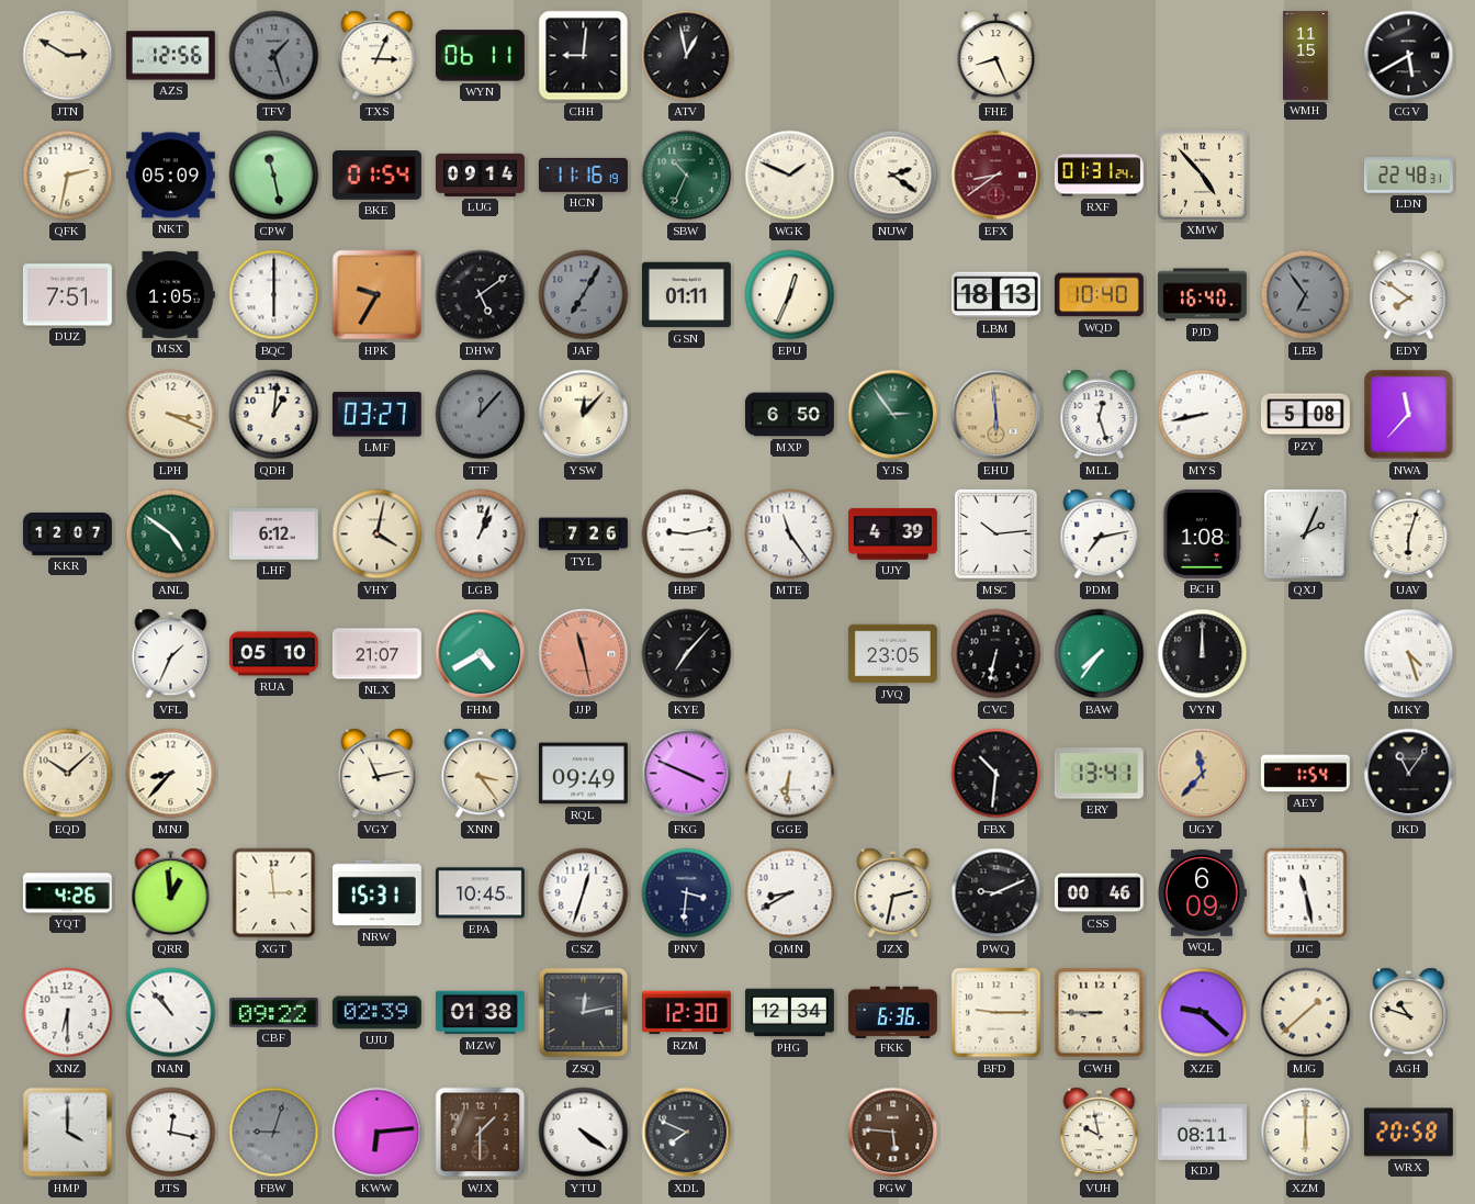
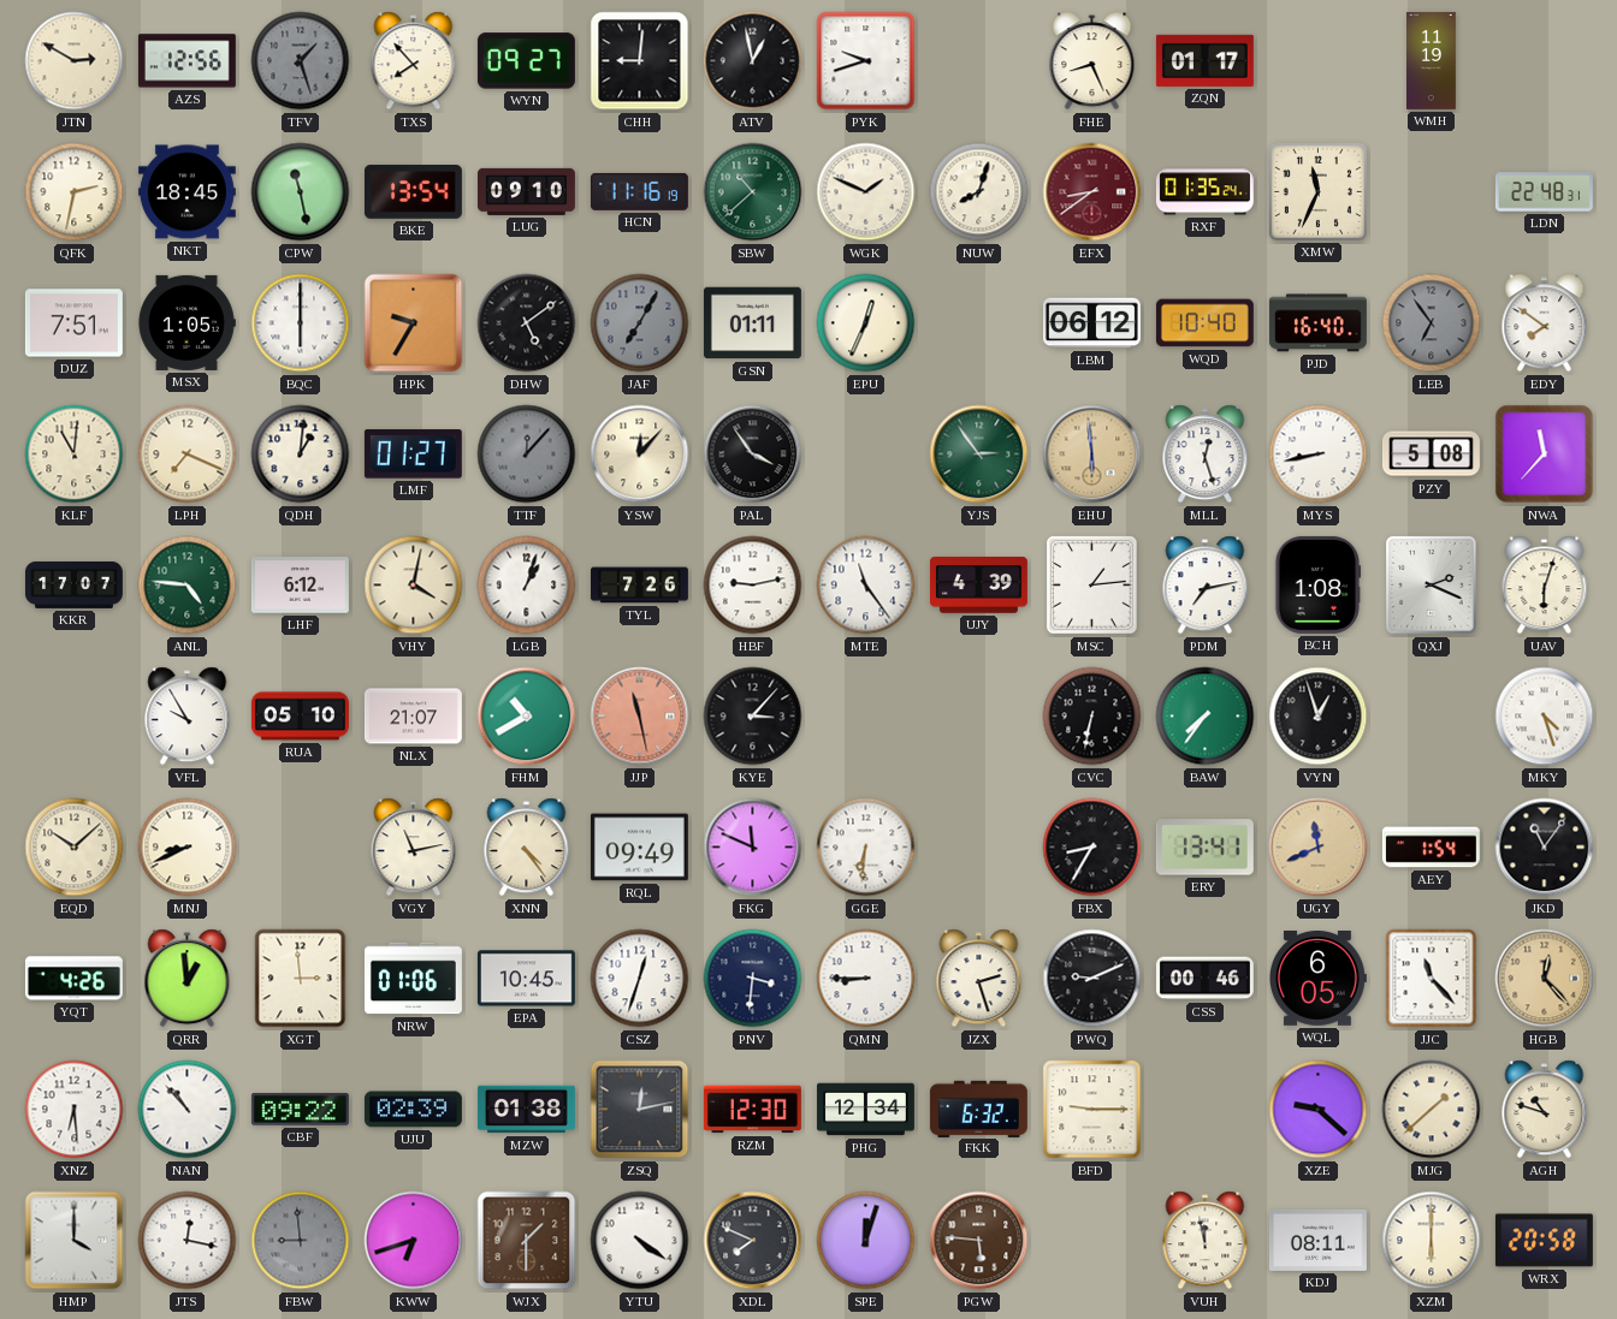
TXS: 3:04 -> 7:53 (414, 61)
WYN: 06:11 -> 09:27 (526, 61)
PYK: none -> 9:42 (866, 61)
ZQN: none -> 01:17 (1204, 60)
WMH: 11:15 -> 11:19 (1432, 60)
CGV: 5:40 -> none (1409, 56)
NKT: 05:09 -> 18:45 (186, 192)
BKE: 01:54 -> 13:54 (413, 192)
LUG: 09:14 -> 09:10 (526, 191)
SBW: 10:34 -> 10:38 (753, 192)
NUW: 2:21 -> 8:03 (979, 192)
RXF: 01:31 -> 01:35 (1204, 192)
XMW: 4:53 -> 11:34 (1317, 191)
LBM: 18:13 -> 06:12 (1091, 323)
KLF: none -> 11:01 (75, 454)
LPH: 3:19 -> 7:19 (188, 454)
LMF: 03:27 -> 01:27 (413, 454)
PAL: none -> 3:54 (753, 454)
MXP: 6:50 -> none (789, 415)
KKR: 12:07 -> 17:07 (73, 584)
ANL: 4:51 -> 4:46 (188, 586)
MSC: 10:14 -> 1:14 (1092, 586)
QXJ: 2:04 -> 2:19 (1432, 586)
VFL: 1:34 -> 9:55 (188, 717)
FHM: 4:40 -> 10:40 (527, 717)
KYE: 7:07 -> 3:07 (753, 717)
JVQ: 23:05 -> none (892, 654)
VYN: 12:00 -> 12:57 (1319, 717)
MNJ: 8:37 -> 8:41 (188, 848)
XNN: 3:24 -> 4:24 (527, 848)
FKG: 3:49 -> 11:49 (753, 848)
FBX: 10:31 -> 8:35 (1092, 848)
UGY: 11:37 -> 11:41 (1319, 848)
NRW: 15:31 -> 01:06 (413, 979)
QMN: 8:40 -> 8:45 (866, 979)
JZX: 2:32 -> 2:27 (979, 979)
WQL: 6:09 -> 6:05 (1319, 979)
JJC: 11:28 -> 11:23 (1432, 979)
HGB: none -> 12:23 (1545, 979)
XNZ: 6:30 -> 6:29 (75, 1110)
FKK: 6:36 -> 6:32 (978, 1109)
CWH: 8:45 -> none (1100, 1013)
FBW: 9:03 -> 8:59 (301, 1241)
KWW: 6:14 -> 6:42 (414, 1241)
SPE: none -> 12:03 (866, 1241)
VUH: 9:58 -> 11:58 (1206, 1241)
